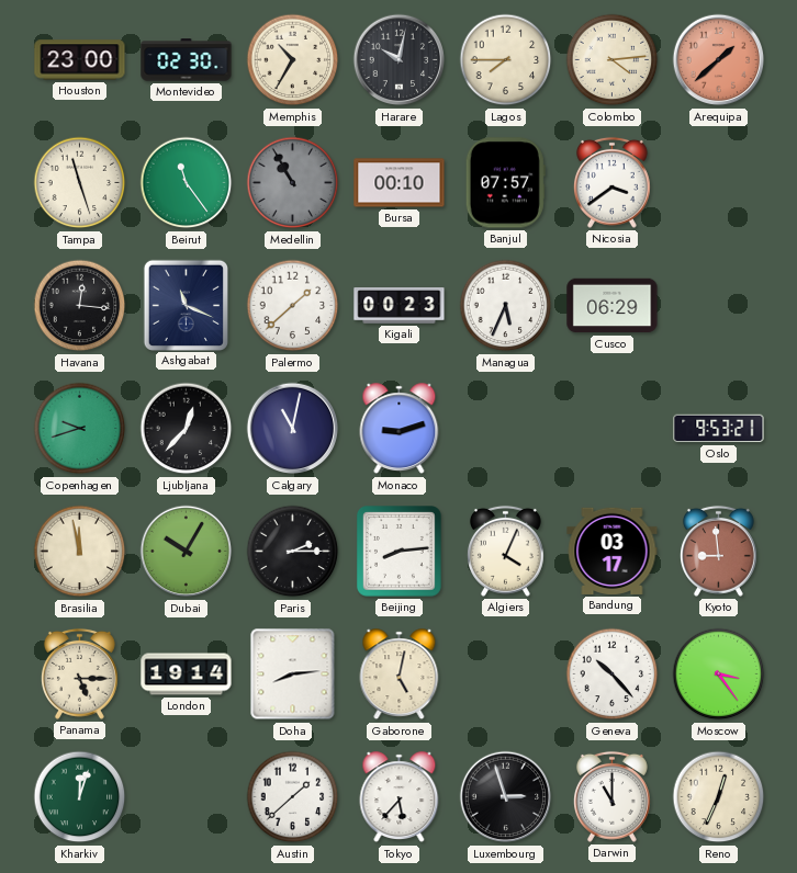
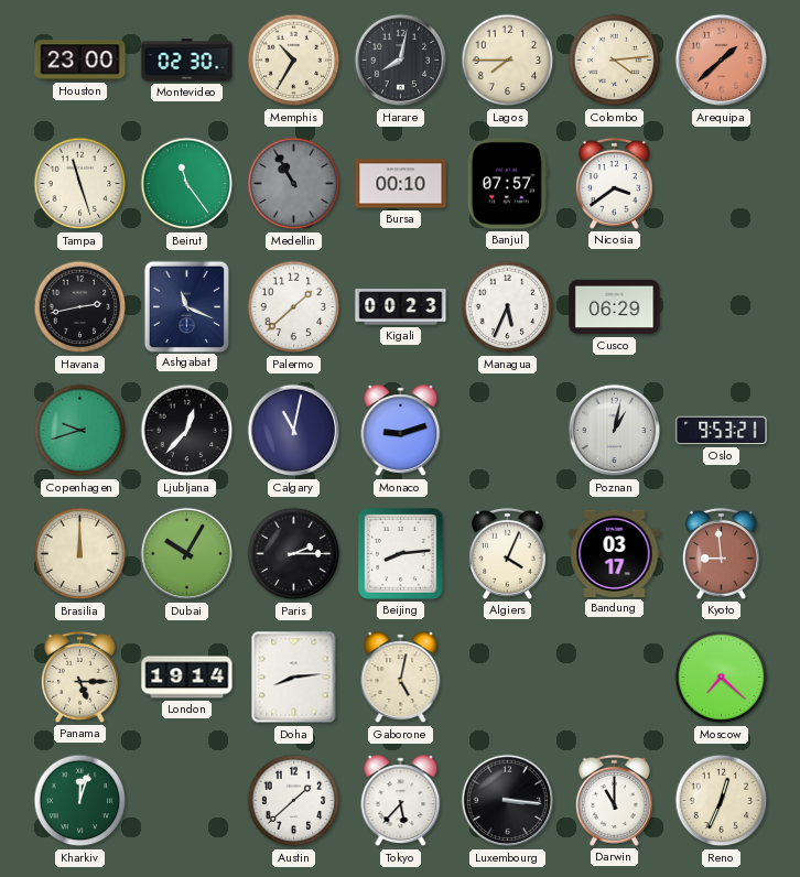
Harare: 10:02 -> 8:02 (401, 61)
Havana: 12:16 -> 2:43 (80, 307)
Poznan: none -> 1:02 (615, 431)
Brasilia: 11:58 -> 12:00 (80, 554)
Geneva: 10:23 -> none (613, 674)
Moscow: 3:24 -> 7:22 (722, 678)
Luxembourg: 2:57 -> 3:16 (508, 801)
